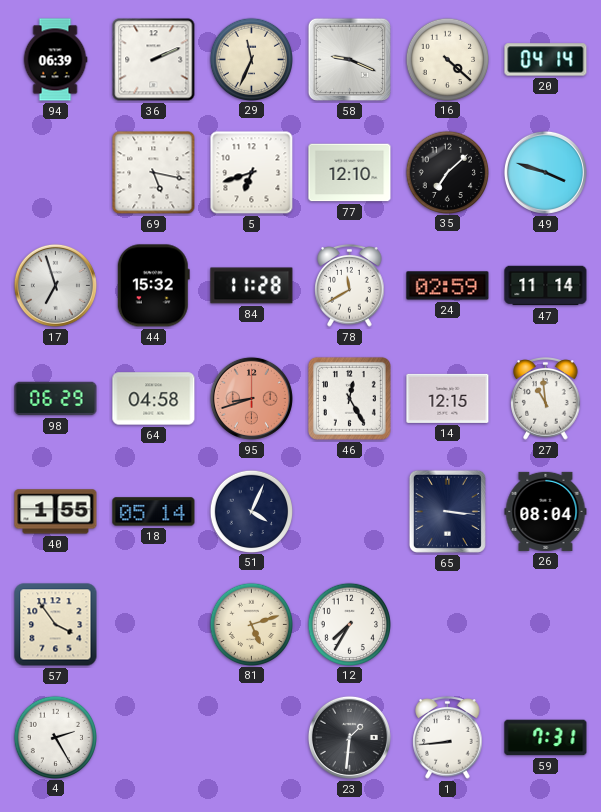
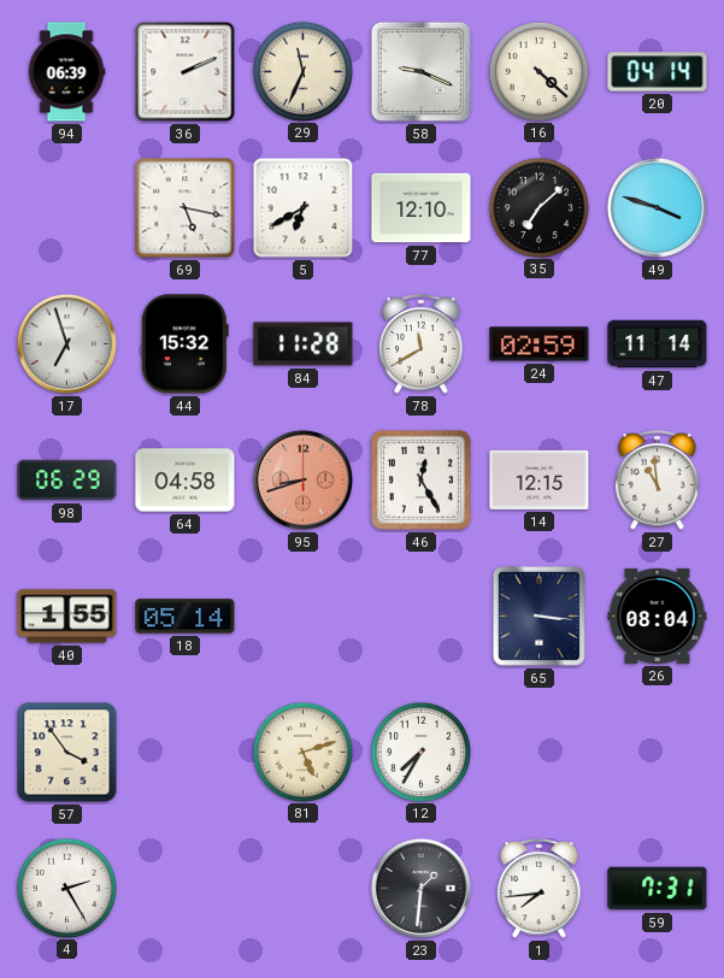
5: 6:42 -> 6:40 (304, 208)
51: 4:04 -> none (251, 511)
1: 8:44 -> 7:44 (540, 889)
